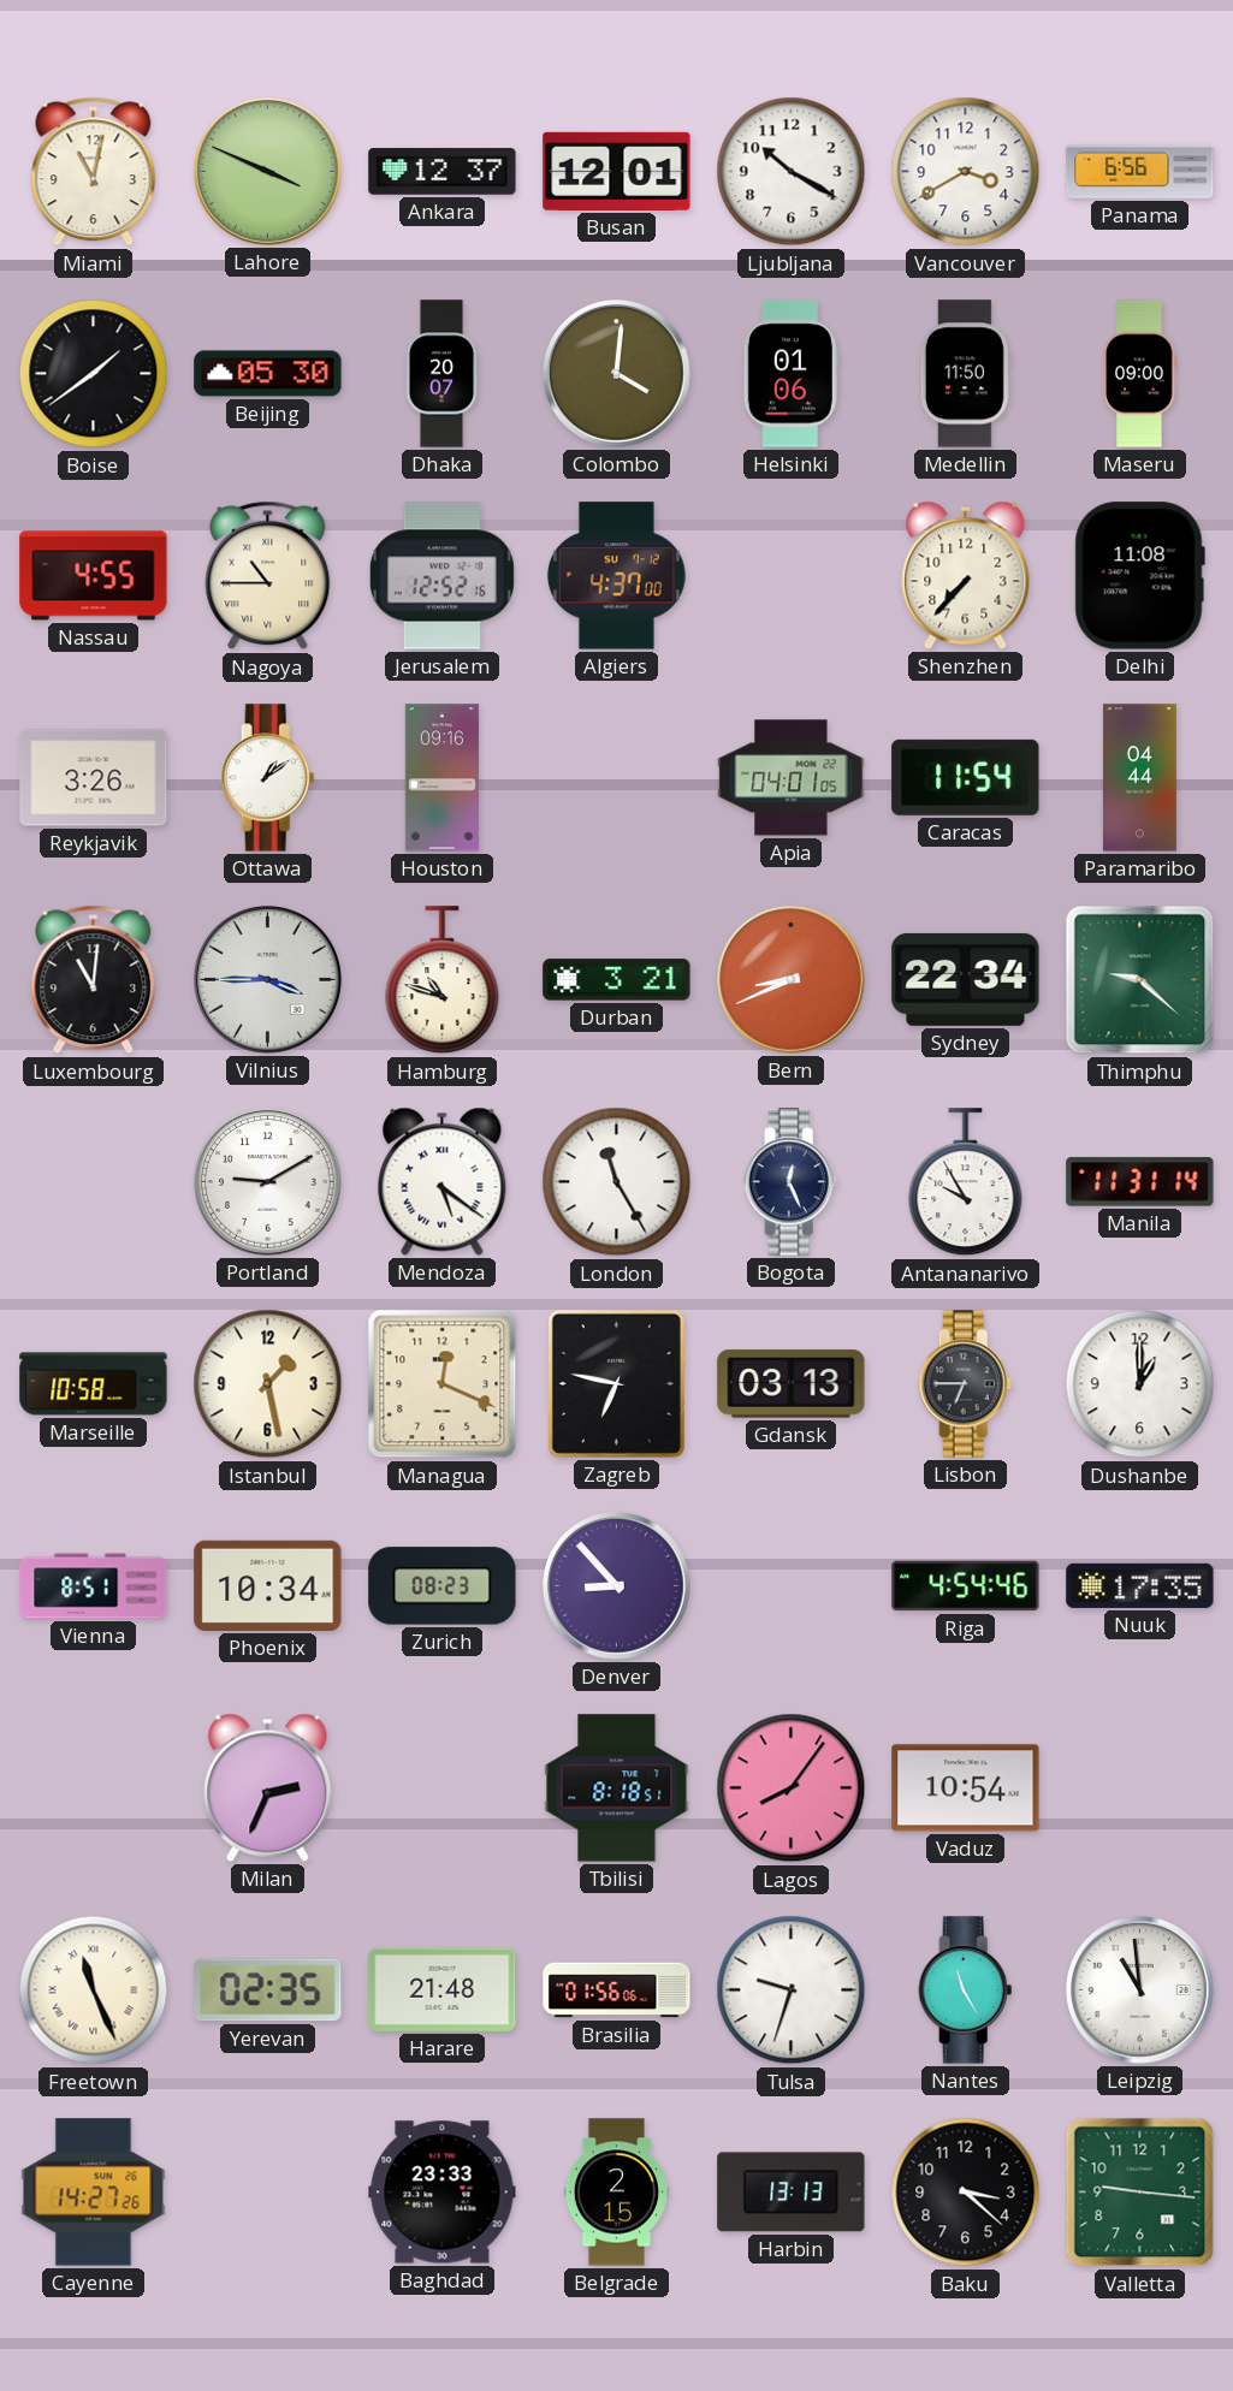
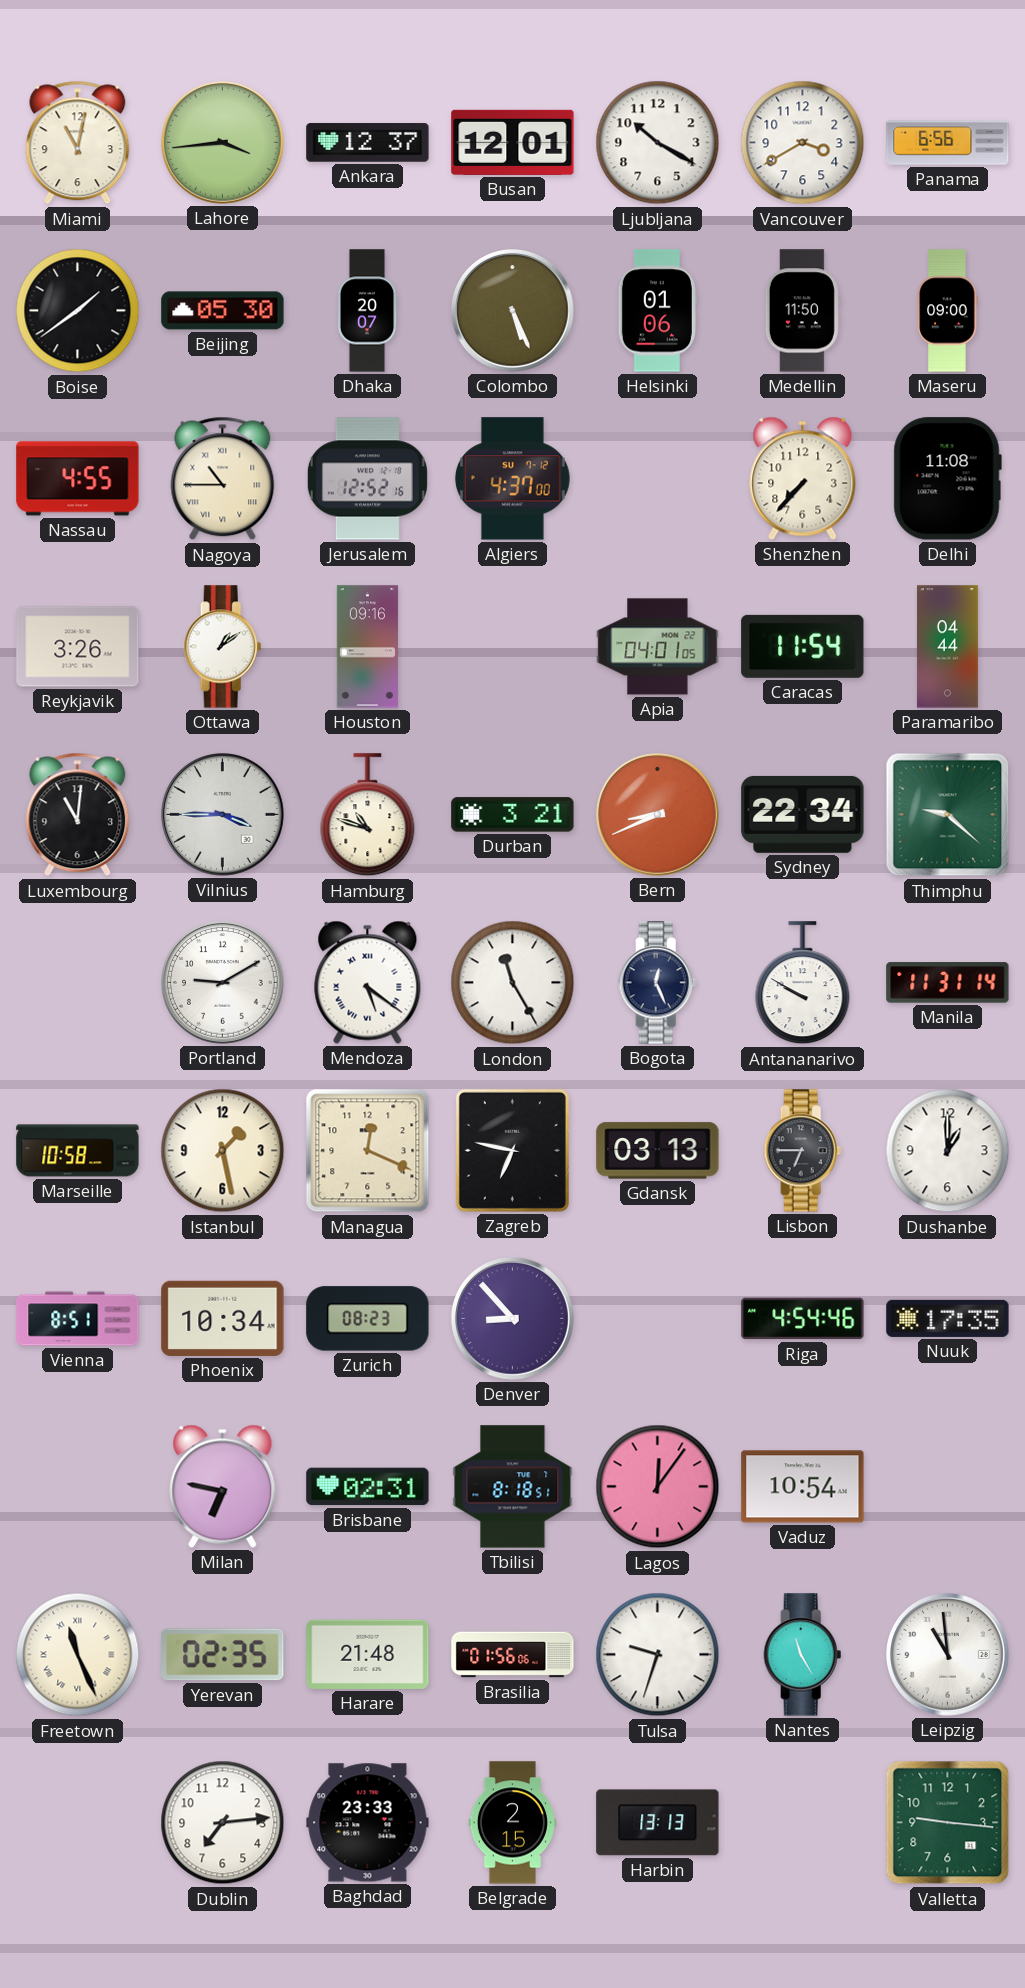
Lahore: 3:49 -> 3:44 (223, 143)
Colombo: 4:01 -> 5:26 (513, 311)
Antananarivo: 9:55 -> 9:50 (803, 983)
Milan: 2:34 -> 6:47 (223, 1486)
Brisbane: none -> 02:31 (368, 1487)
Lagos: 8:06 -> 12:06 (658, 1487)
Cayenne: 14:27 -> none (94, 2193)
Dublin: none -> 7:14 (223, 1823)
Baku: 3:22 -> none (966, 2193)
